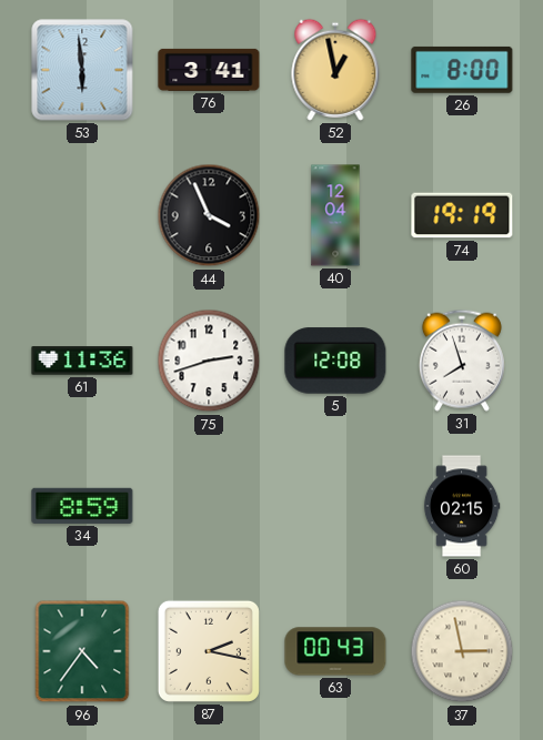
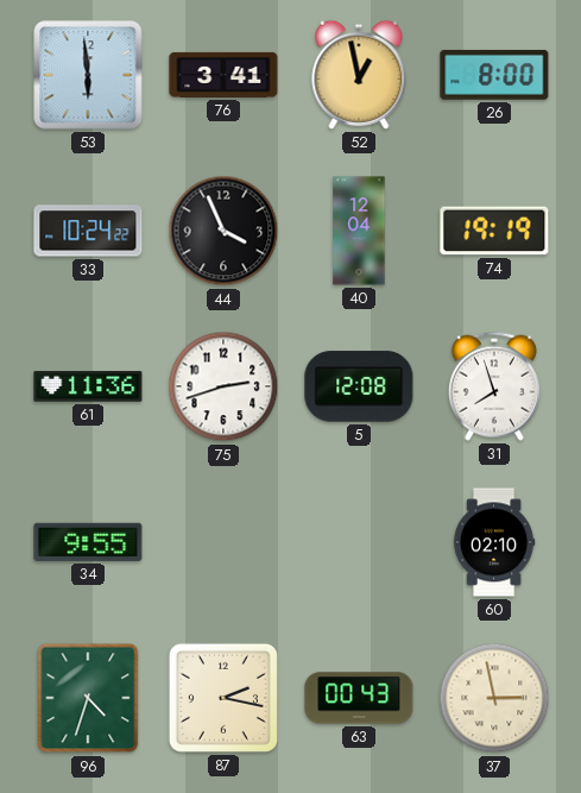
33: none -> 10:24 (88, 231)
34: 8:59 -> 9:55 (88, 542)
60: 02:15 -> 02:10 (494, 542)
96: 4:36 -> 4:33 (88, 698)
